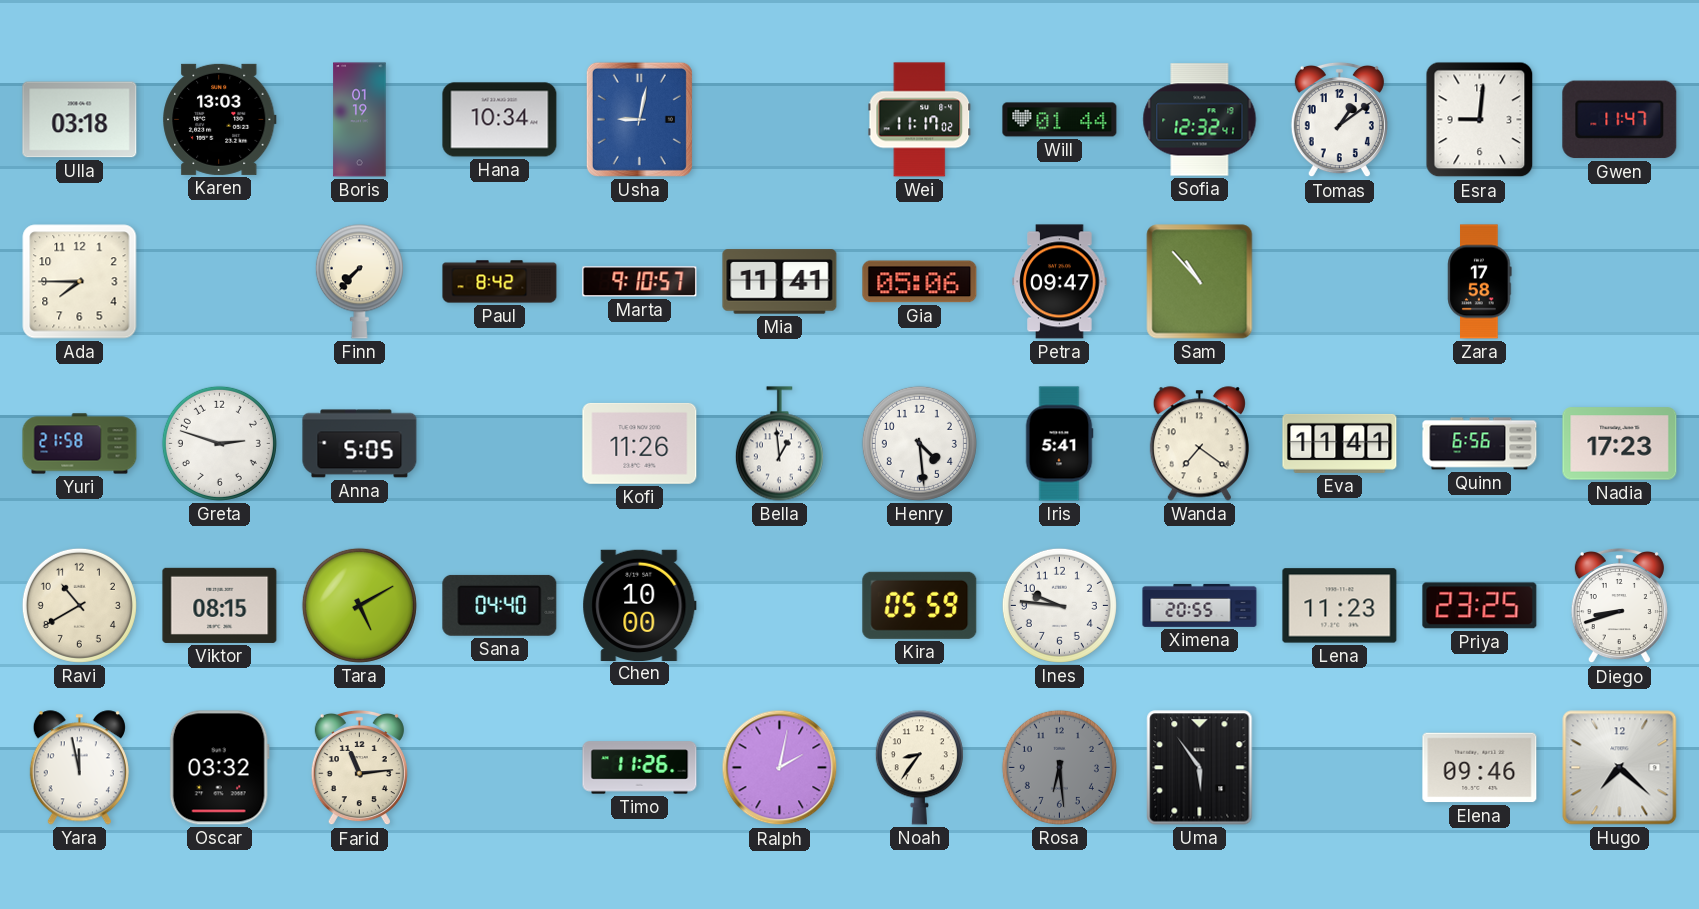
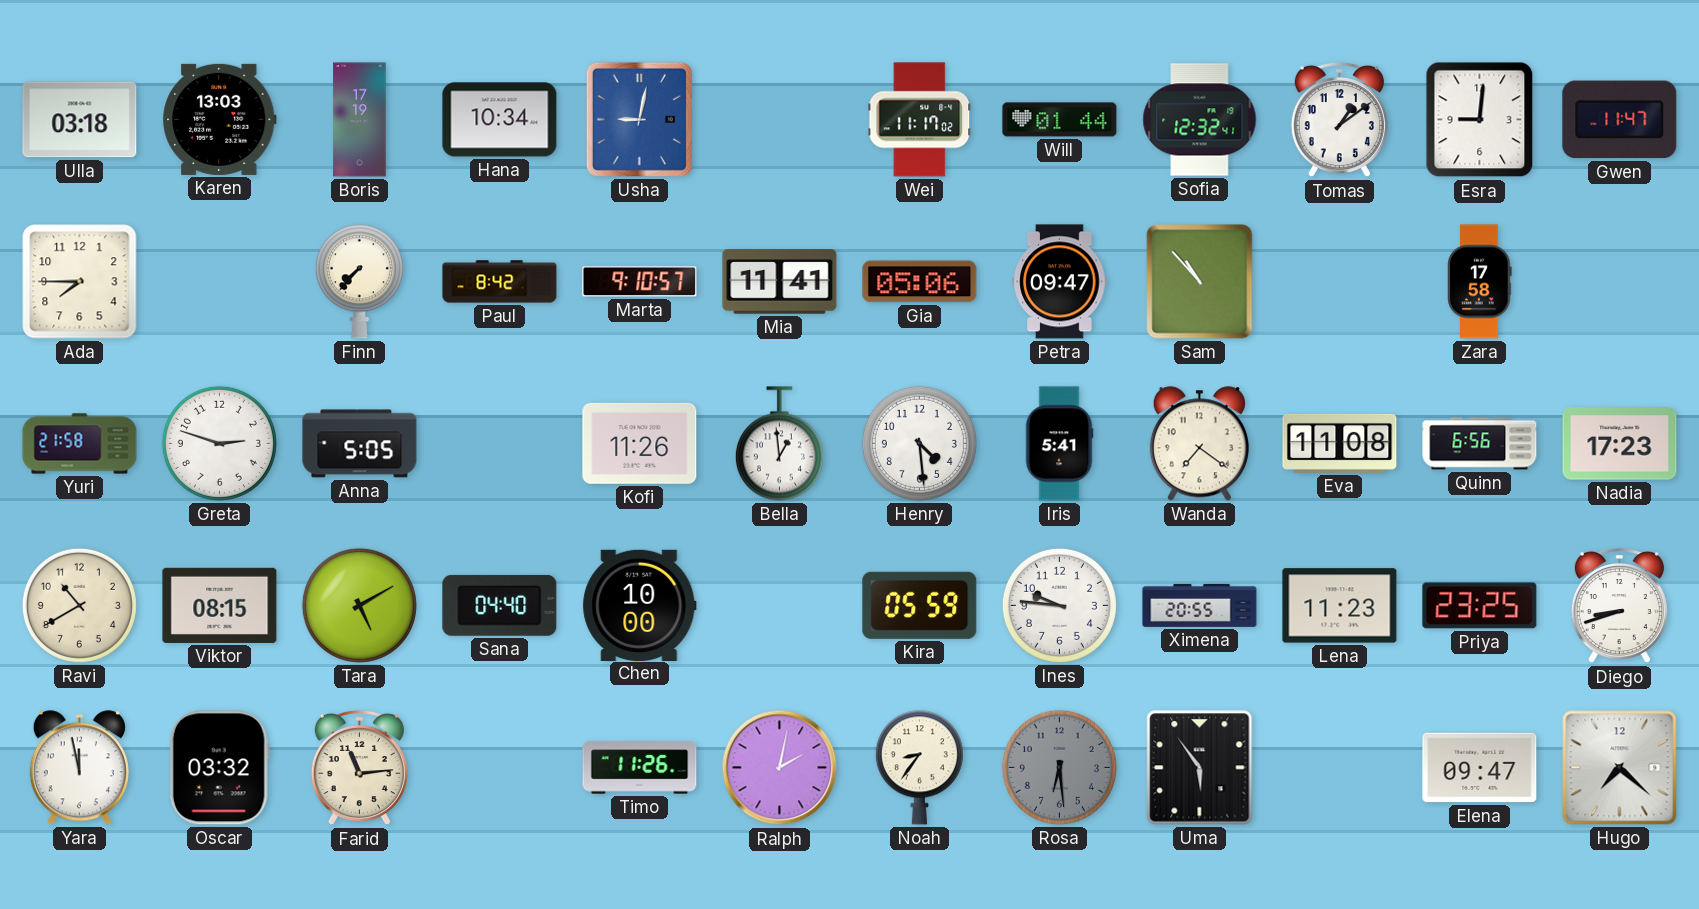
Boris: 01:19 -> 17:19 (360, 120)
Eva: 11:41 -> 11:08 (1340, 443)
Elena: 09:46 -> 09:47 (1480, 768)
